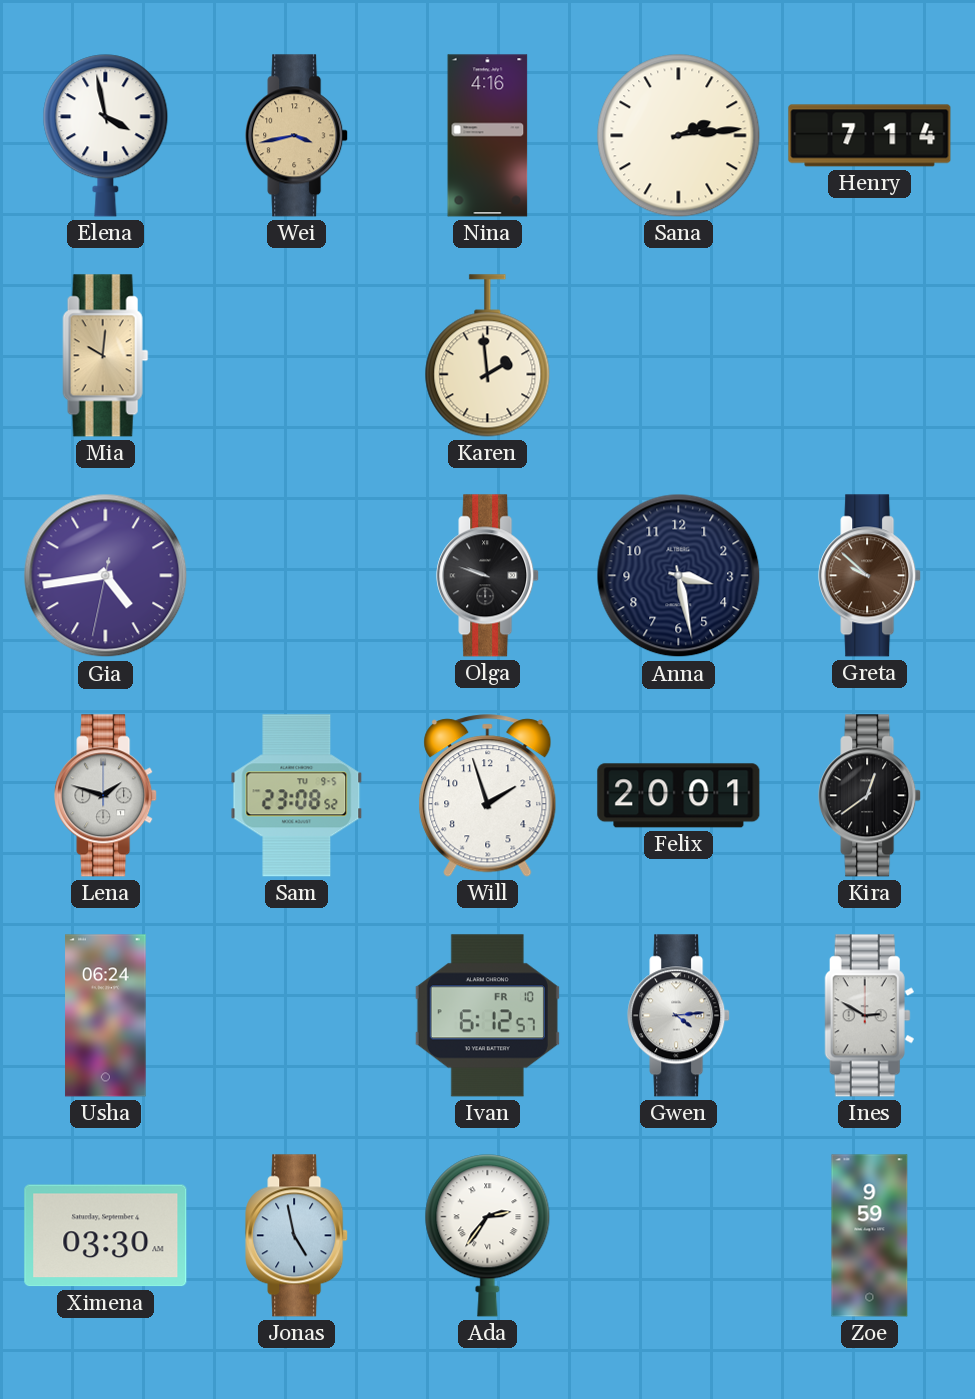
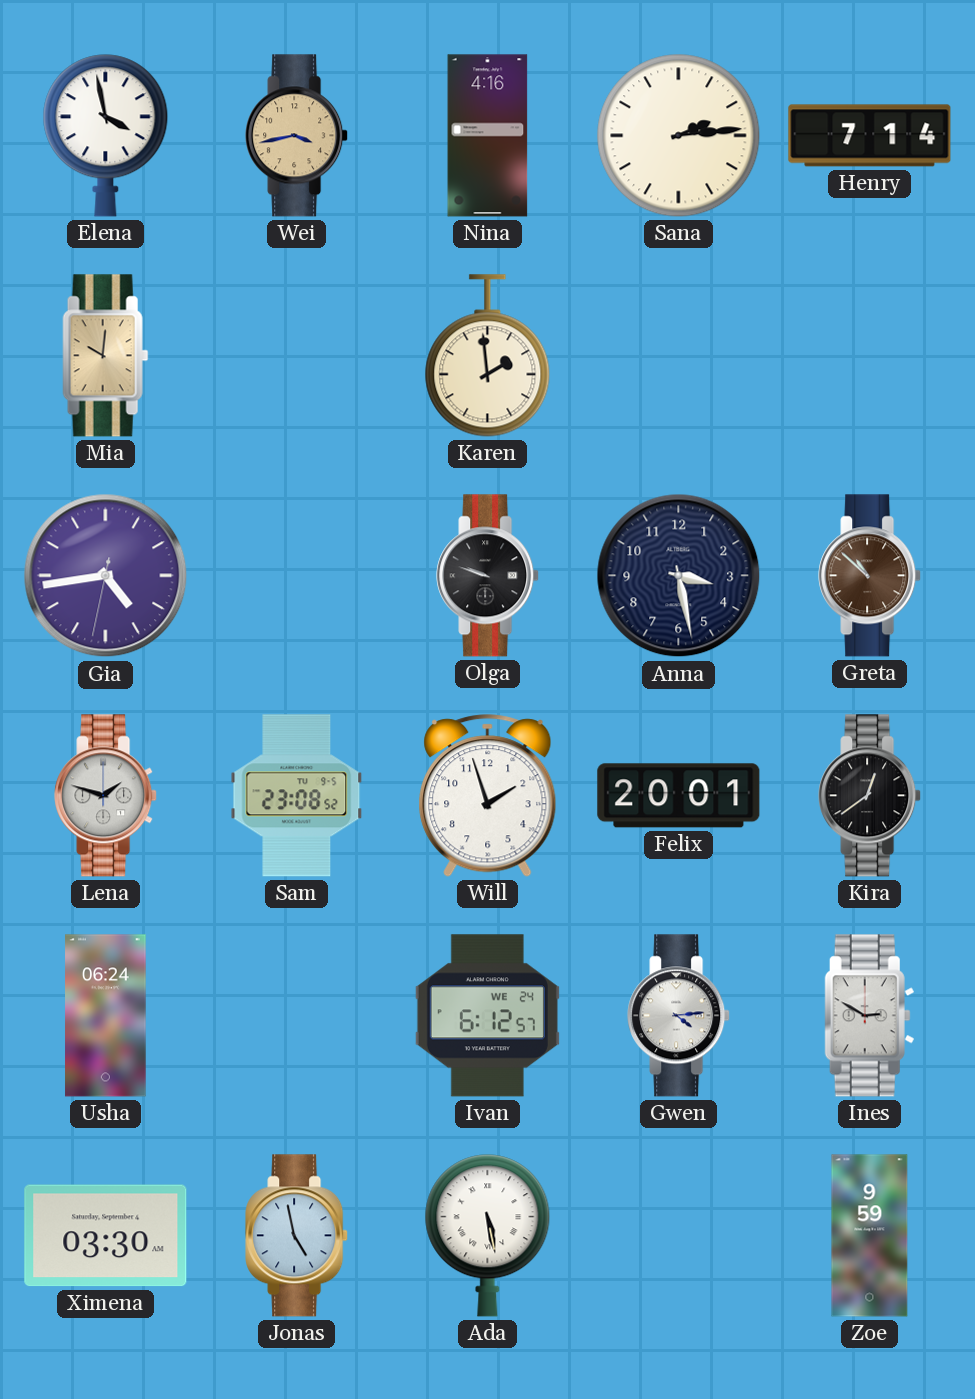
Greta: 9:52 -> 10:52 (870, 576)
Ivan date: FR 10 -> WE 24 (487, 1016)
Ada: 2:36 -> 5:28 (488, 1236)
